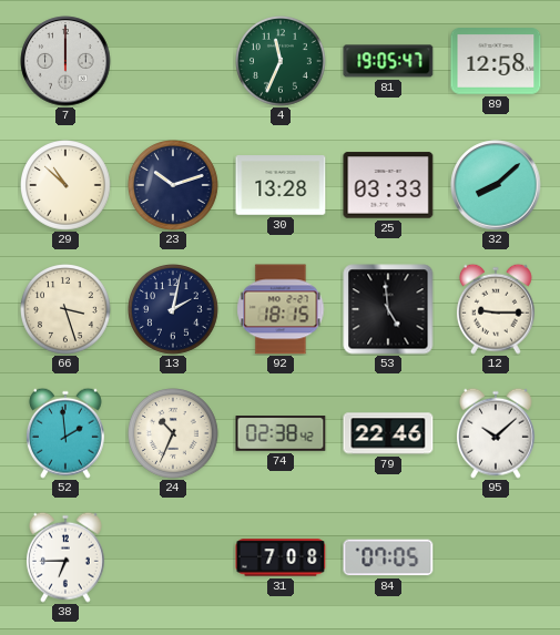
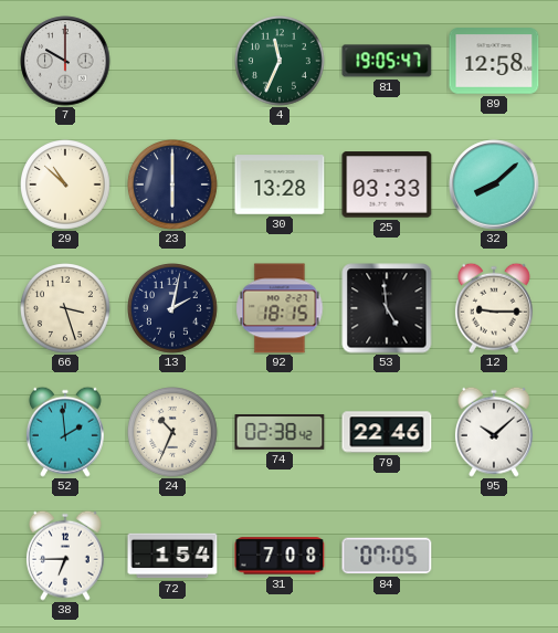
7: 12:00 -> 10:00 (65, 61)
23: 10:12 -> 6:00 (173, 186)
72: none -> 1:54 (172, 556)
